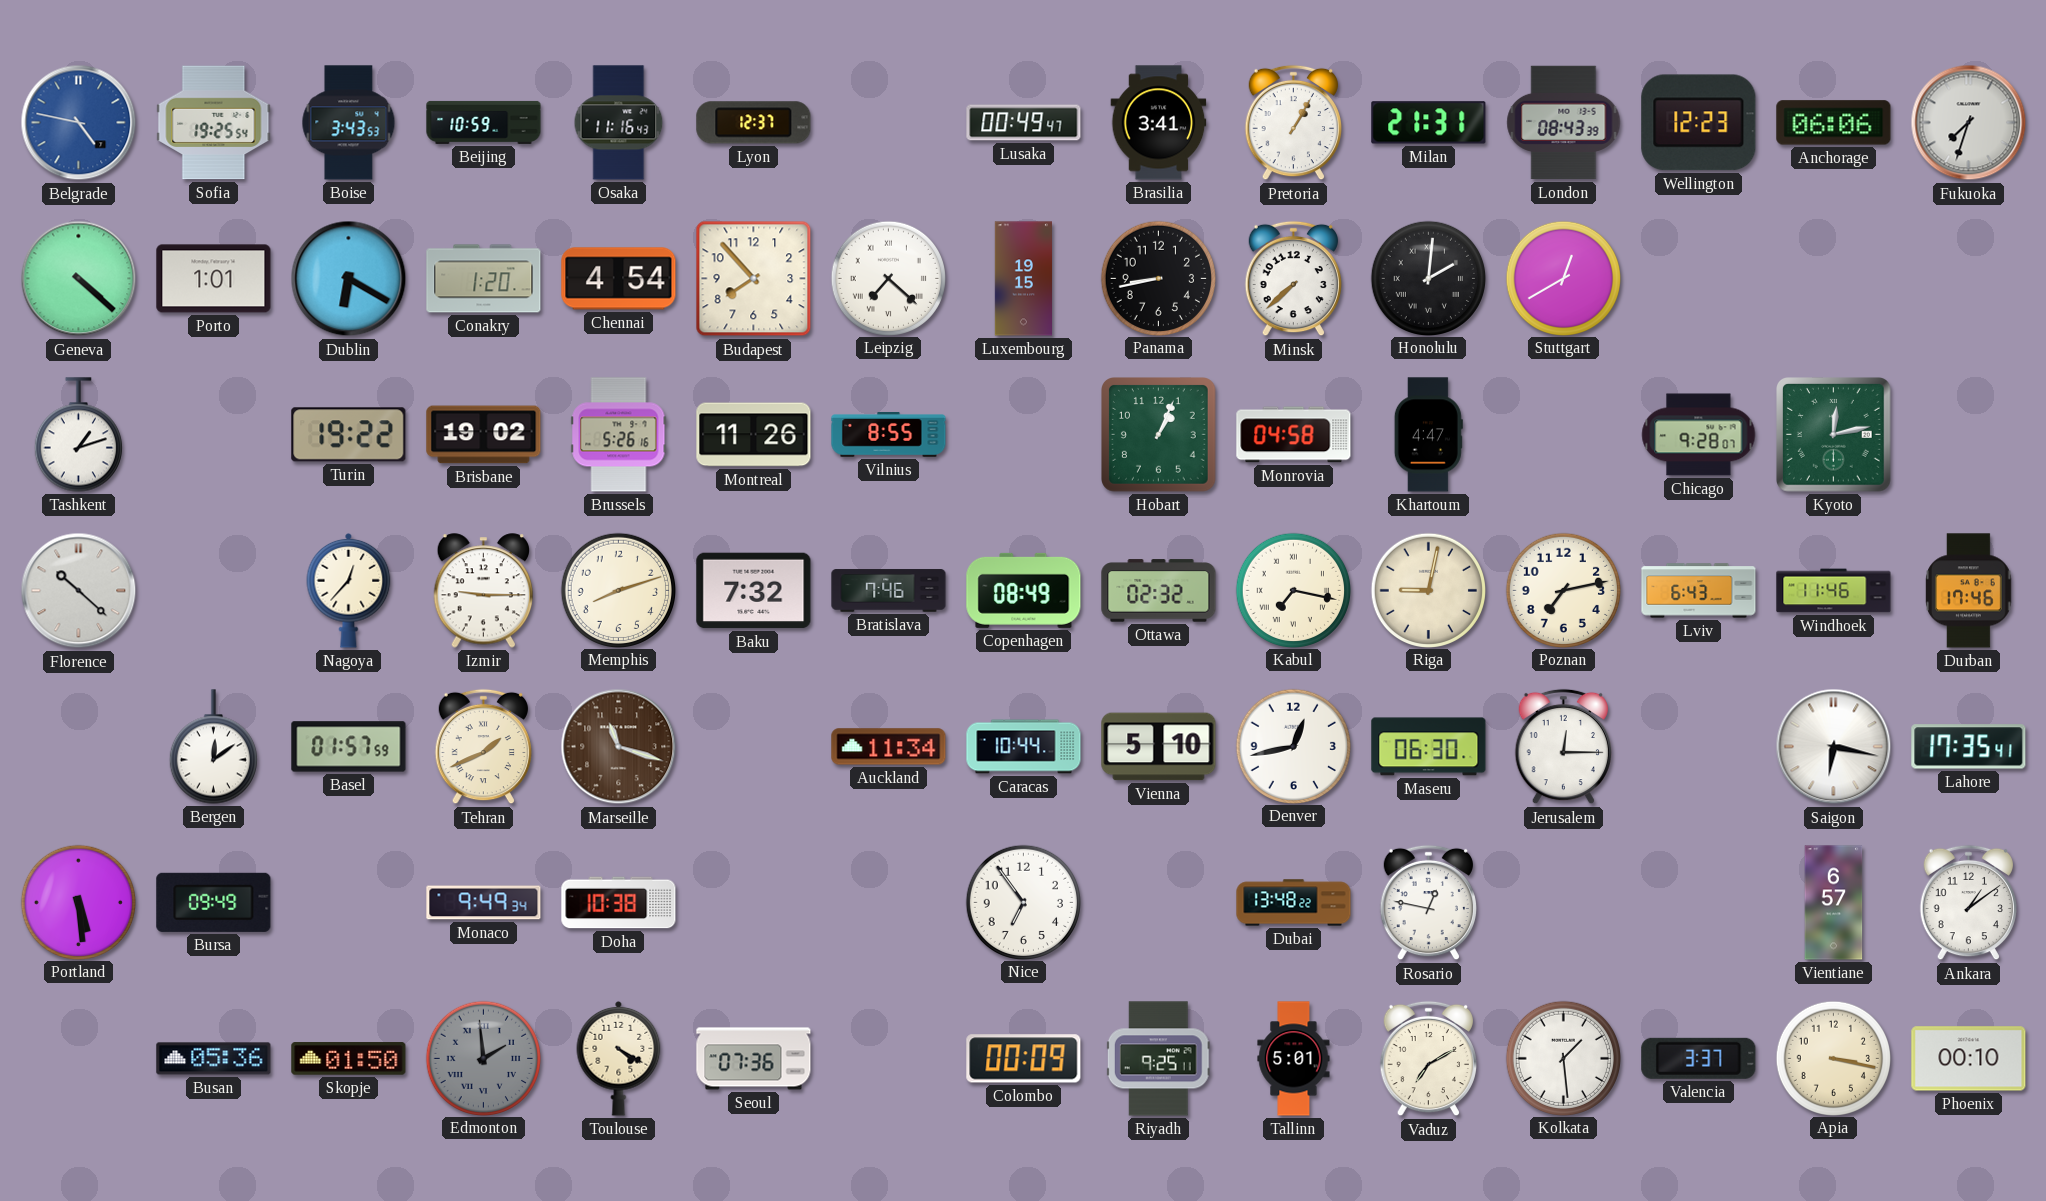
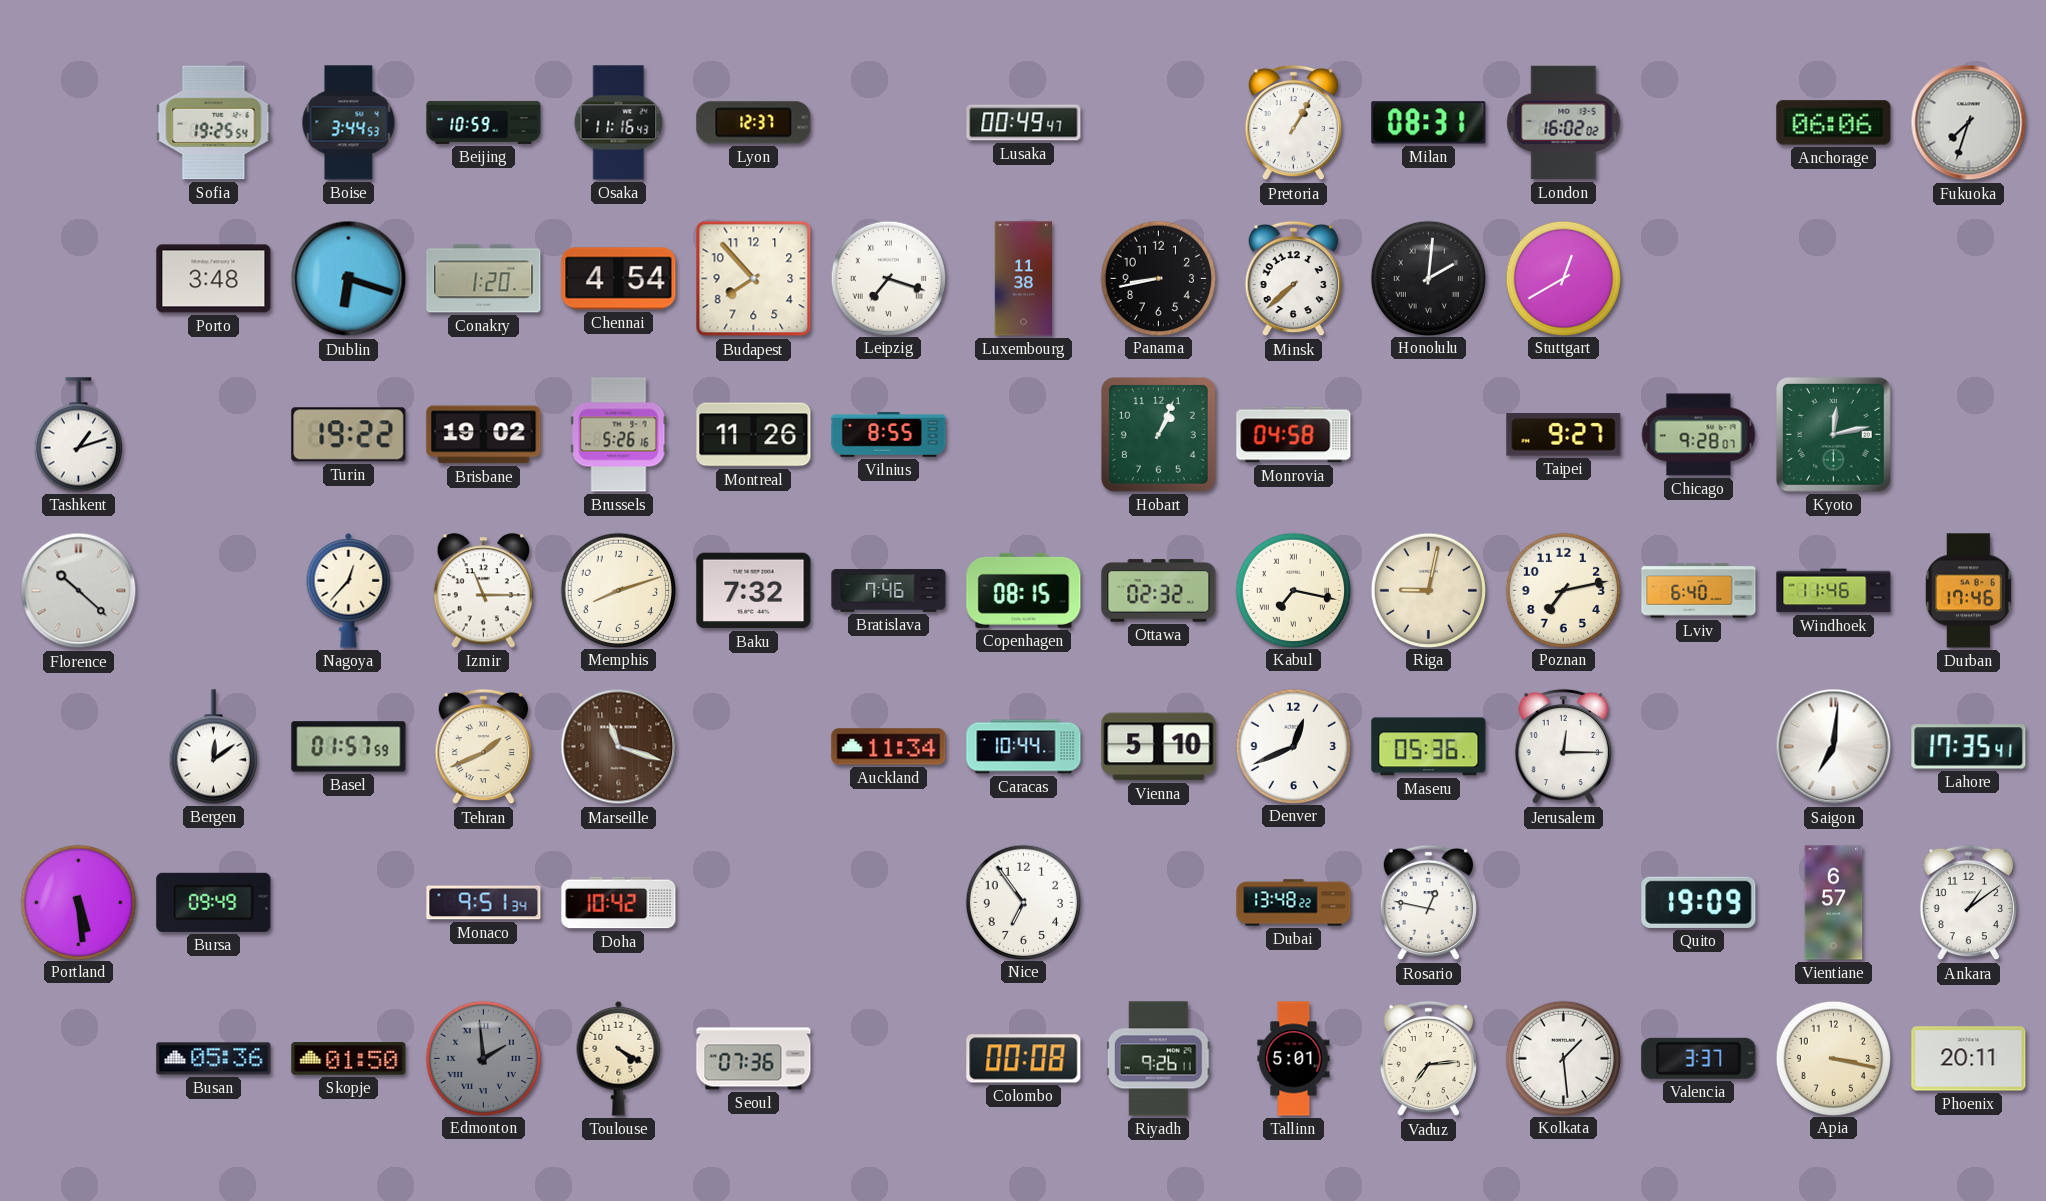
Belgrade: 4:47 -> none (79, 123)
Boise: 3:43 -> 3:44 (349, 123)
Brasilia: 3:41 -> none (1159, 123)
Milan: 21:31 -> 08:31 (1429, 123)
London: 08:43 -> 16:02 (1564, 123)
Wellington: 12:23 -> none (1699, 123)
Geneva: 4:22 -> none (79, 279)
Porto: 1:01 -> 3:48 (214, 279)
Dublin: 6:20 -> 6:18 (349, 279)
Leipzig: 7:22 -> 7:18 (888, 278)
Luxembourg: 19:15 -> 11:38 (1023, 279)
Khartoum: 4:47 -> none (1428, 435)
Taipei: none -> 9:27 (1564, 435)
Izmir: 9:15 -> 11:15 (484, 591)
Copenhagen: 08:49 -> 08:15 (1024, 590)
Lviv: 6:43 -> 6:40 (1699, 591)
Denver: 12:43 -> 12:41 (1293, 746)
Maseru: 06:30 -> 05:36 (1429, 747)
Saigon: 6:17 -> 7:01 (1834, 747)
Monaco: 9:49 -> 9:51 (484, 903)
Doha: 10:38 -> 10:42 (619, 903)
Quito: none -> 19:09 (1699, 902)
Colombo: 00:09 -> 00:08 (1024, 1059)
Riyadh: 9:25 -> 9:26 (1158, 1059)
Vaduz: 7:10 -> 7:14 (1428, 1059)
Phoenix: 00:10 -> 20:11 (1969, 1059)
